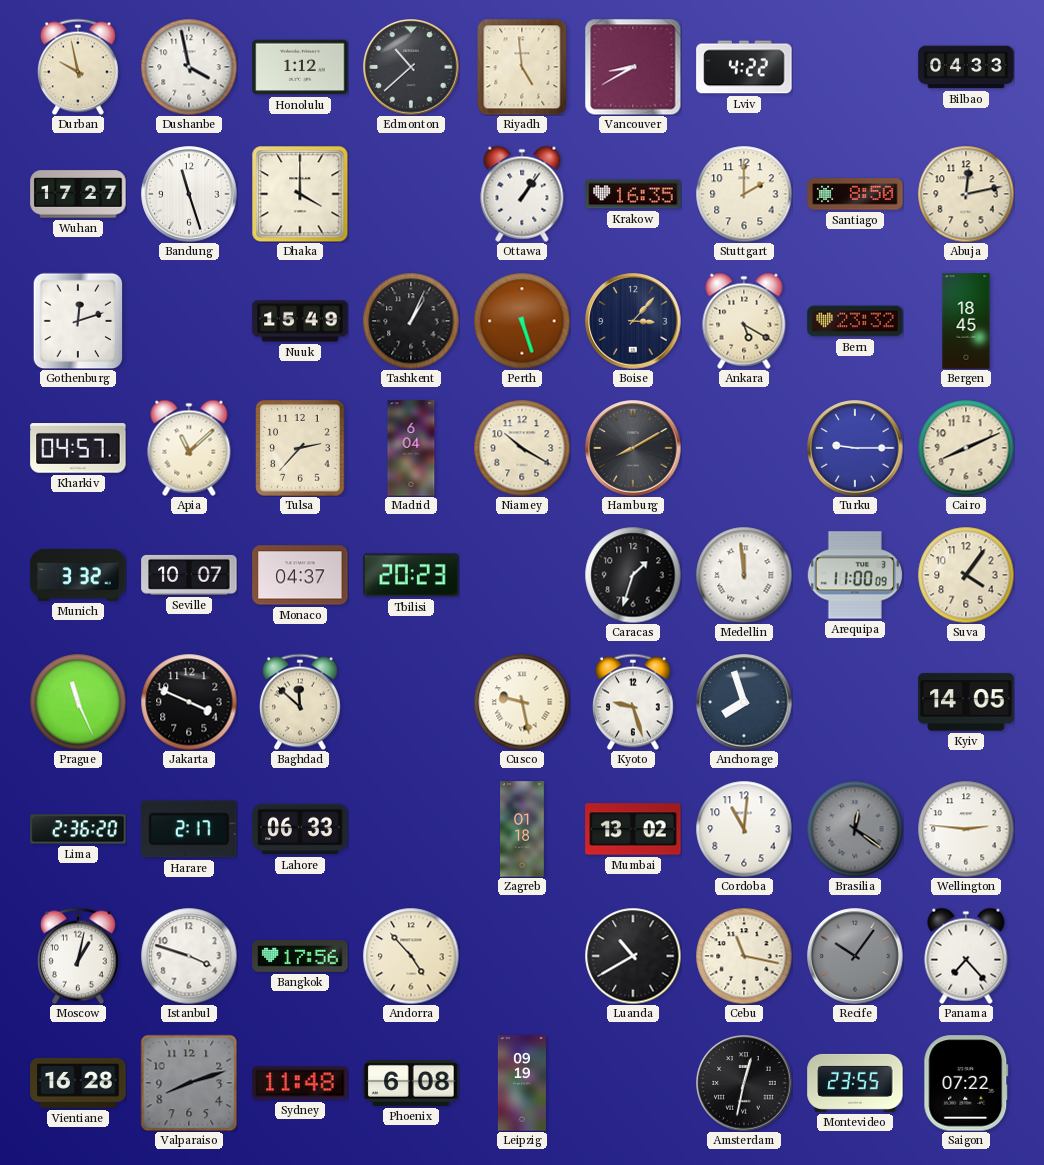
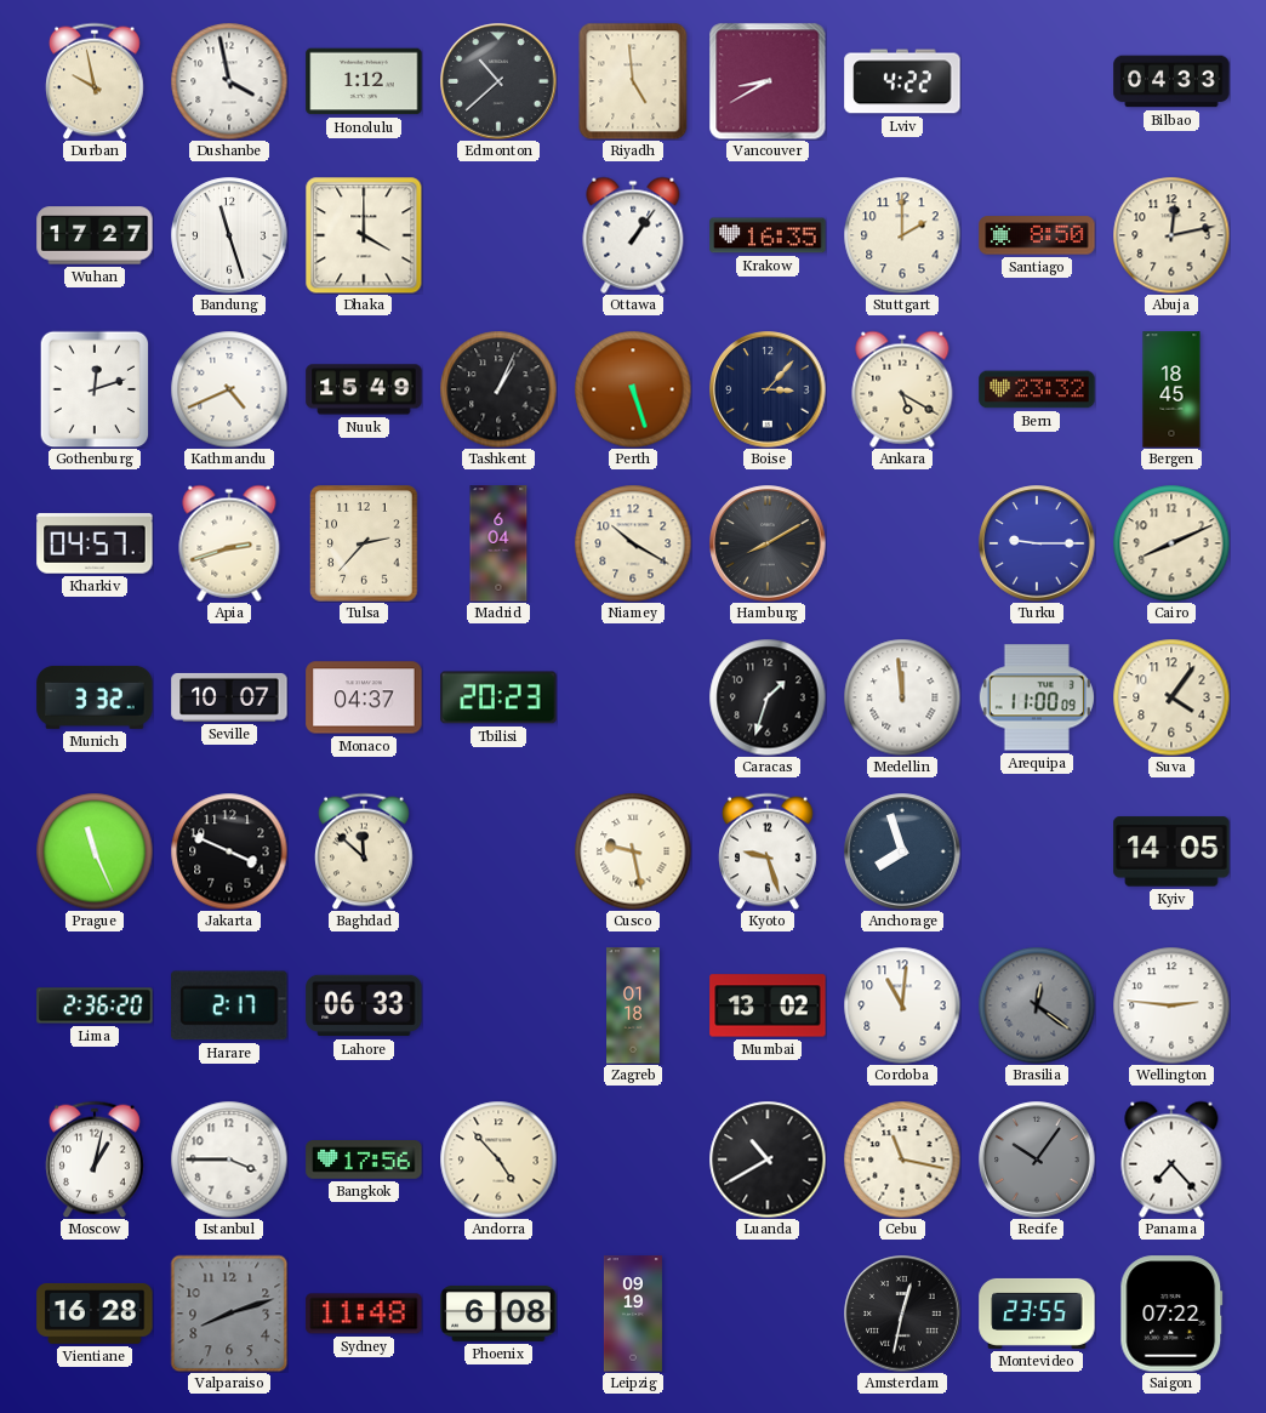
Kathmandu: none -> 4:41 (229, 389)
Apia: 11:08 -> 2:42 (229, 543)
Istanbul: 3:48 -> 3:45 (229, 1160)
